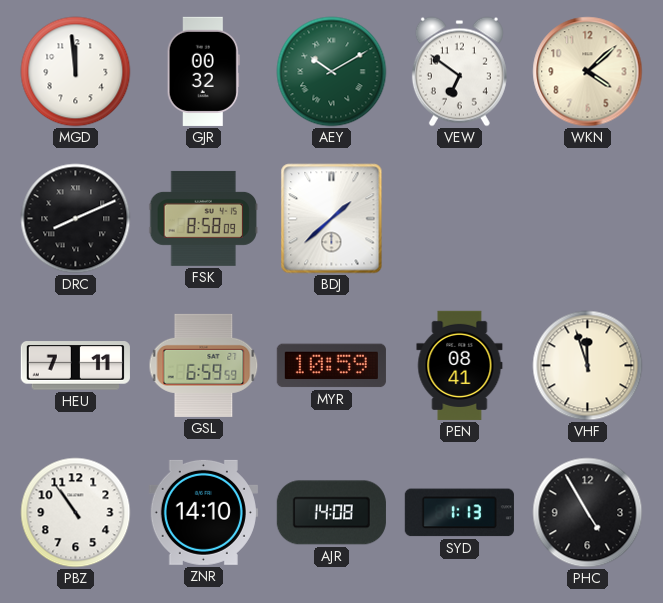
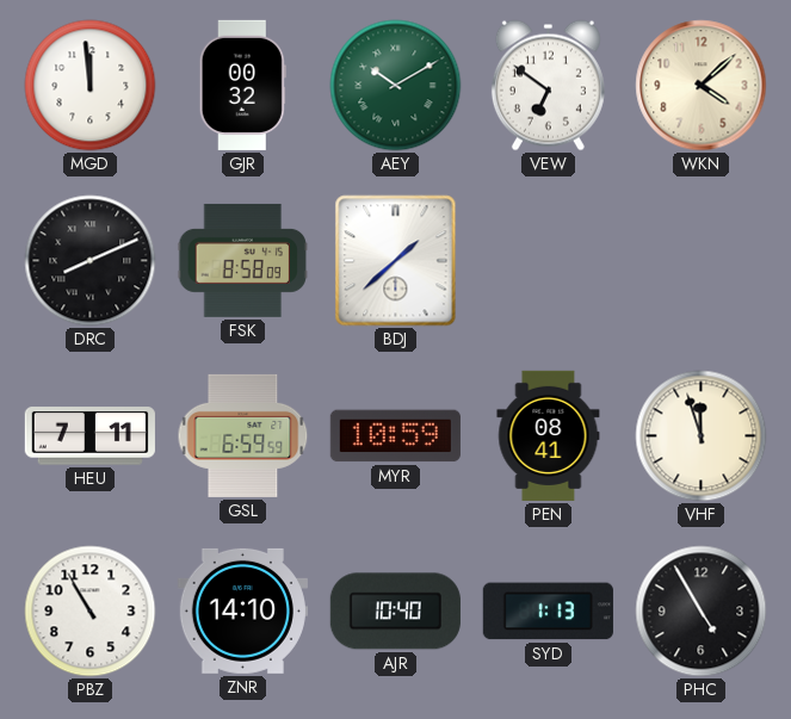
PBZ: 10:54 -> 10:55 (91, 612)
AJR: 14:08 -> 10:40 (395, 612)
